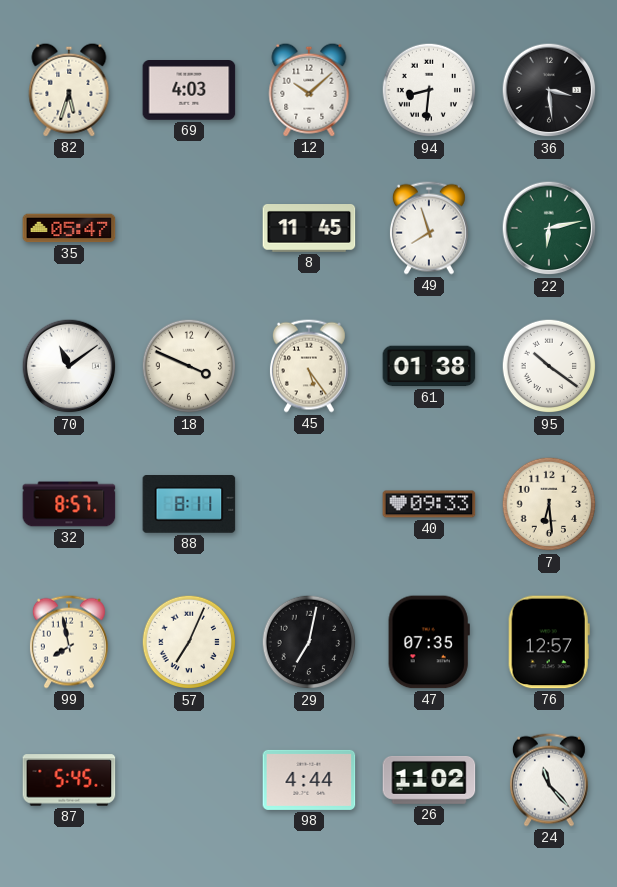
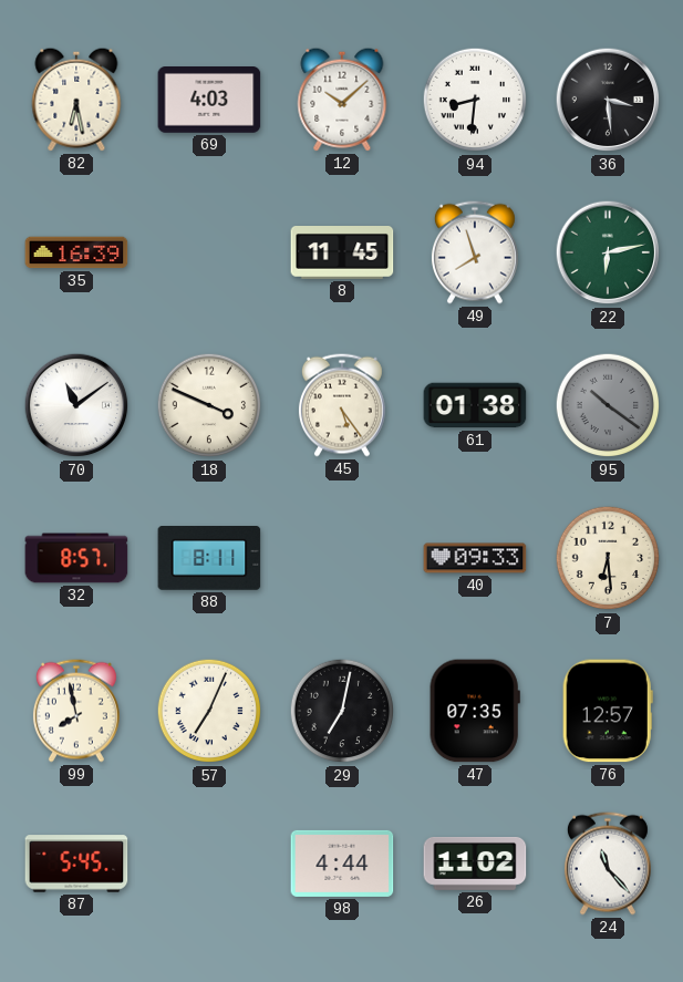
82: 5:33 -> 6:28 (76, 100)
35: 05:47 -> 16:39 (76, 252)
95 dial: white -> grey (608, 405)
